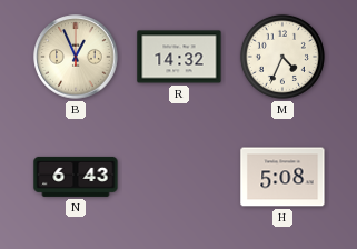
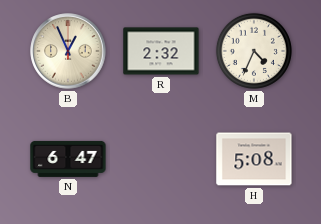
R: 14:32 -> 2:32 (161, 51)
N: 6:43 -> 6:47 (68, 159)
